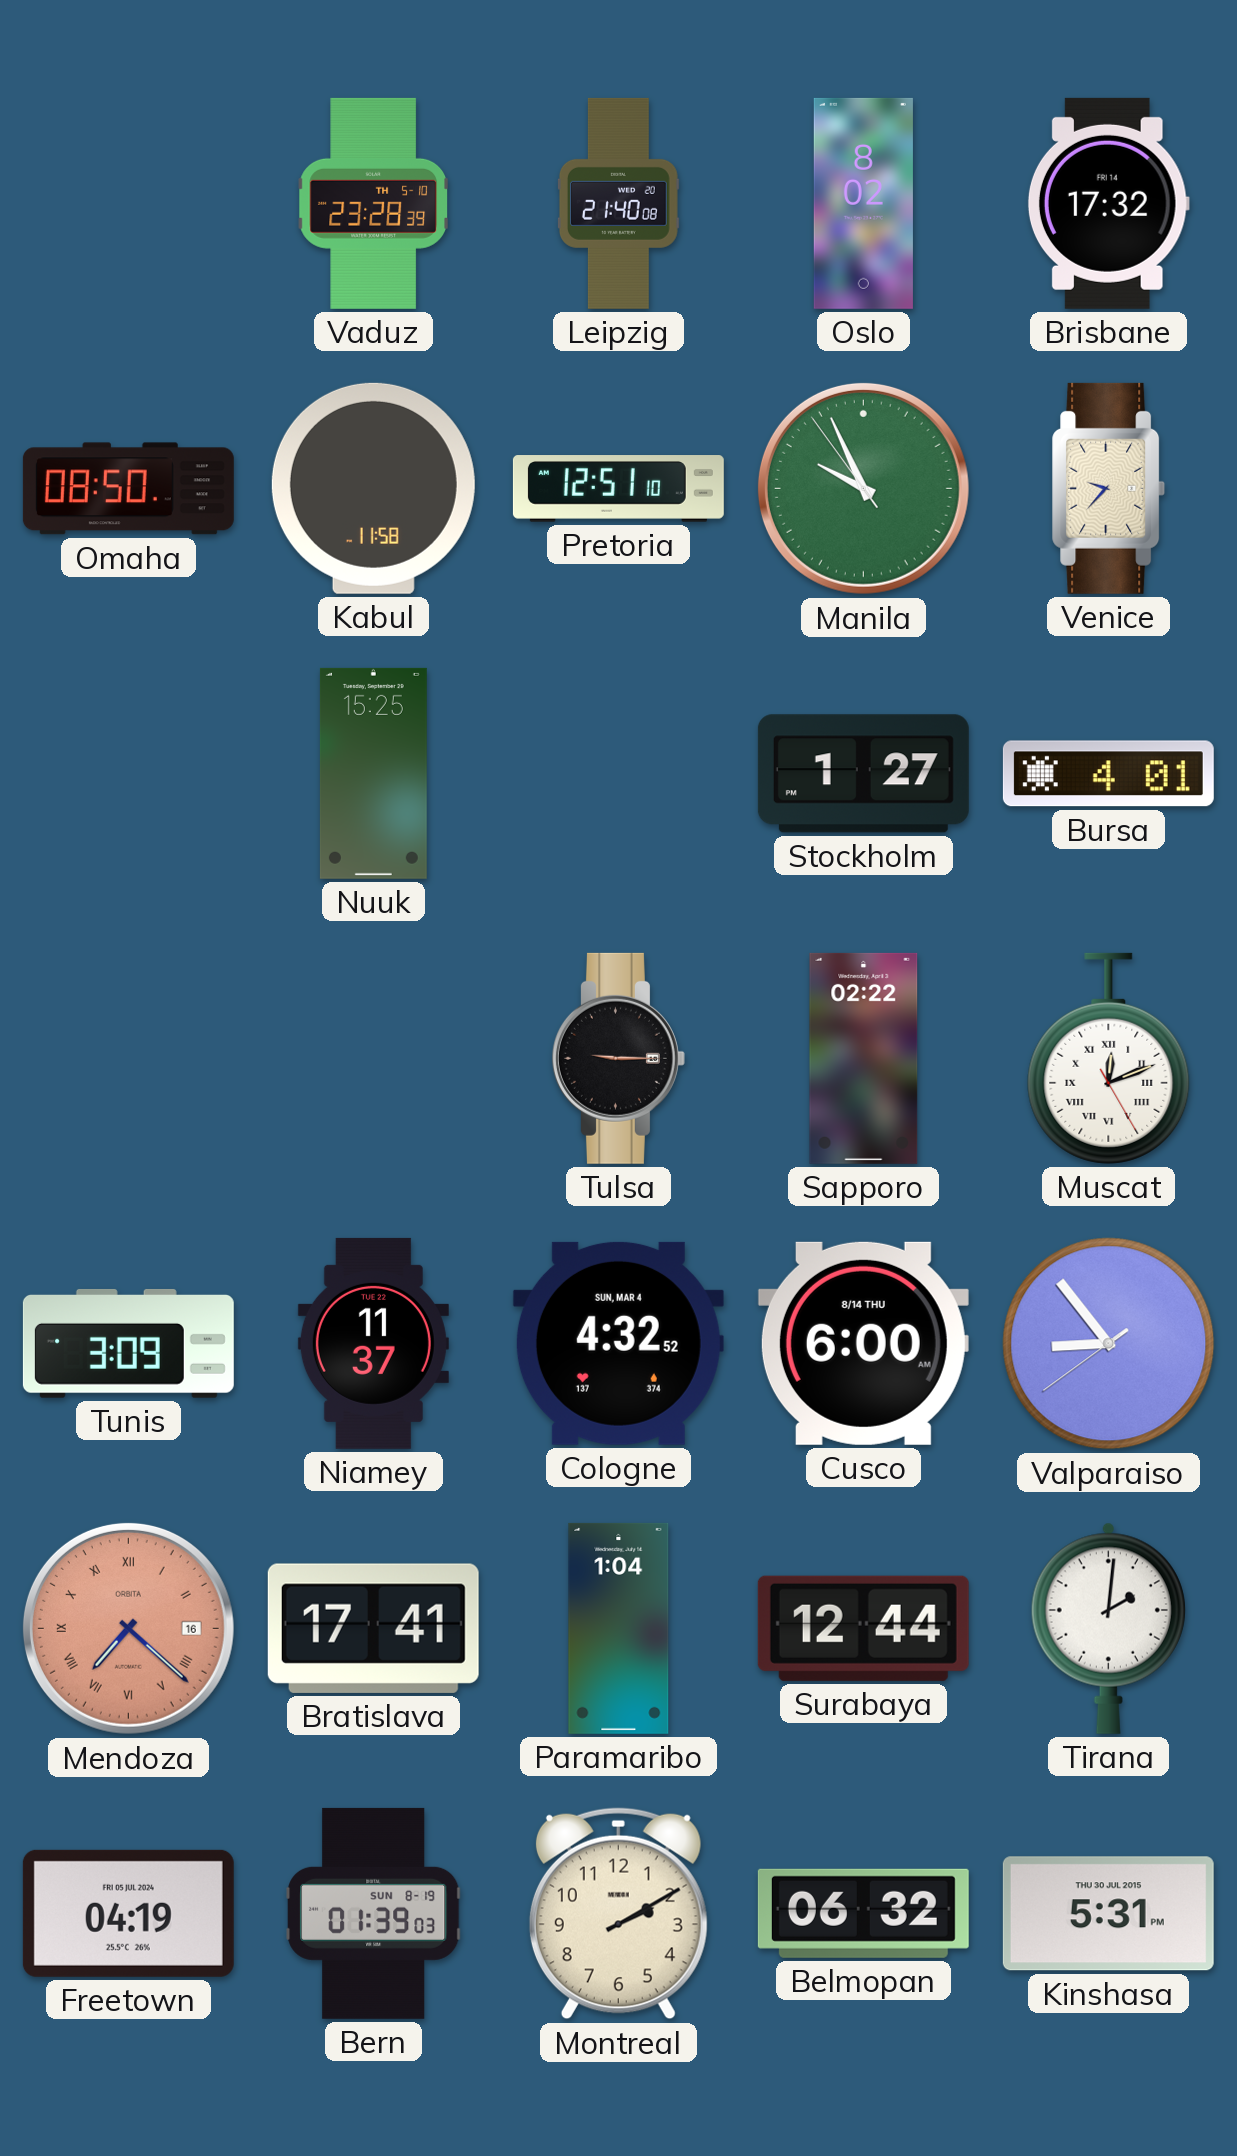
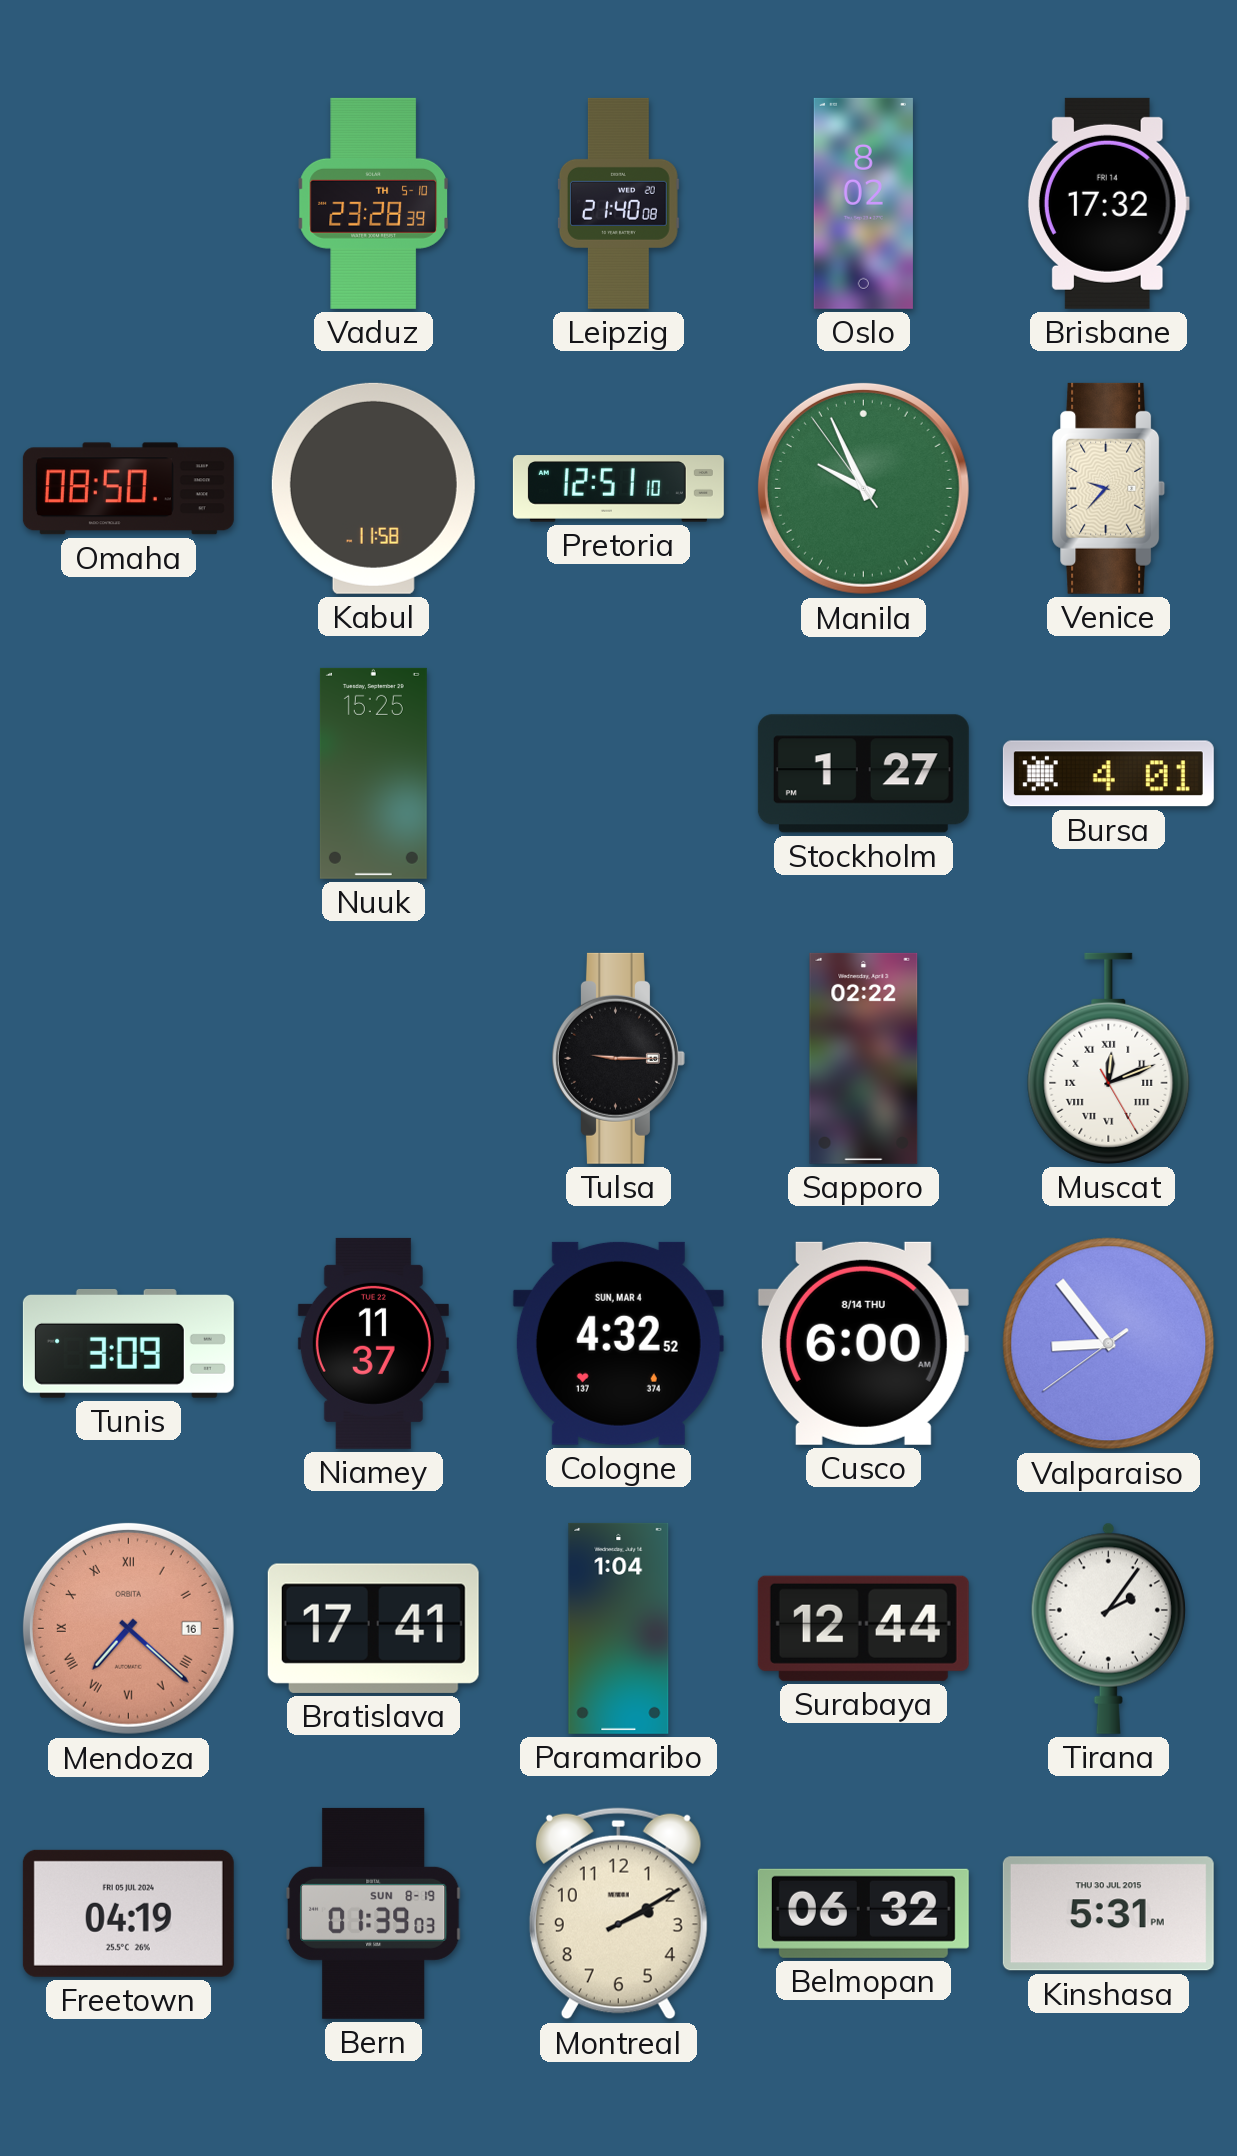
Tirana: 2:01 -> 2:06 (1108, 1628)
